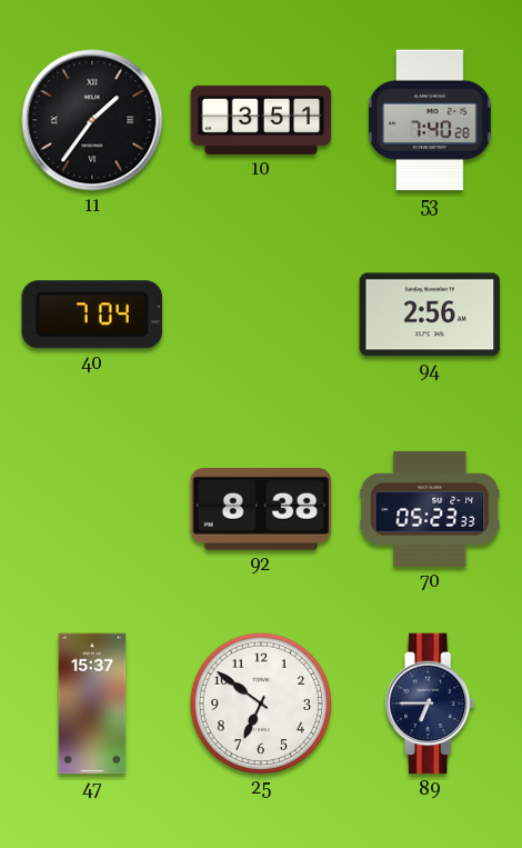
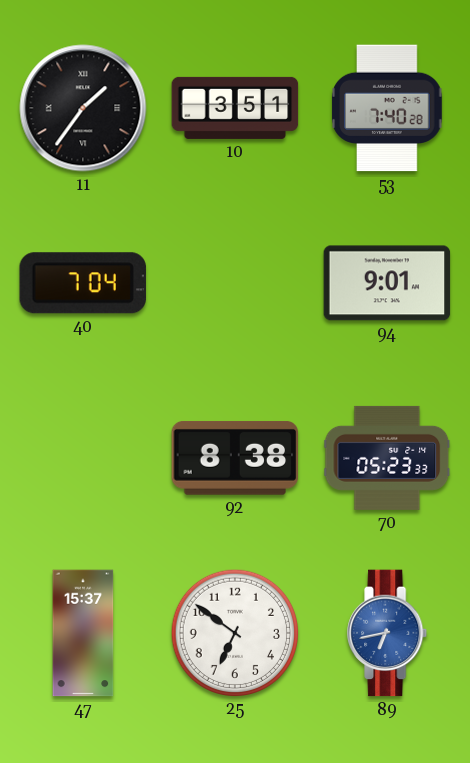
94: 2:56 -> 9:01 (387, 283)
89: 6:45 -> 6:43 (388, 633)
89 dial: navy -> blue (388, 633)
